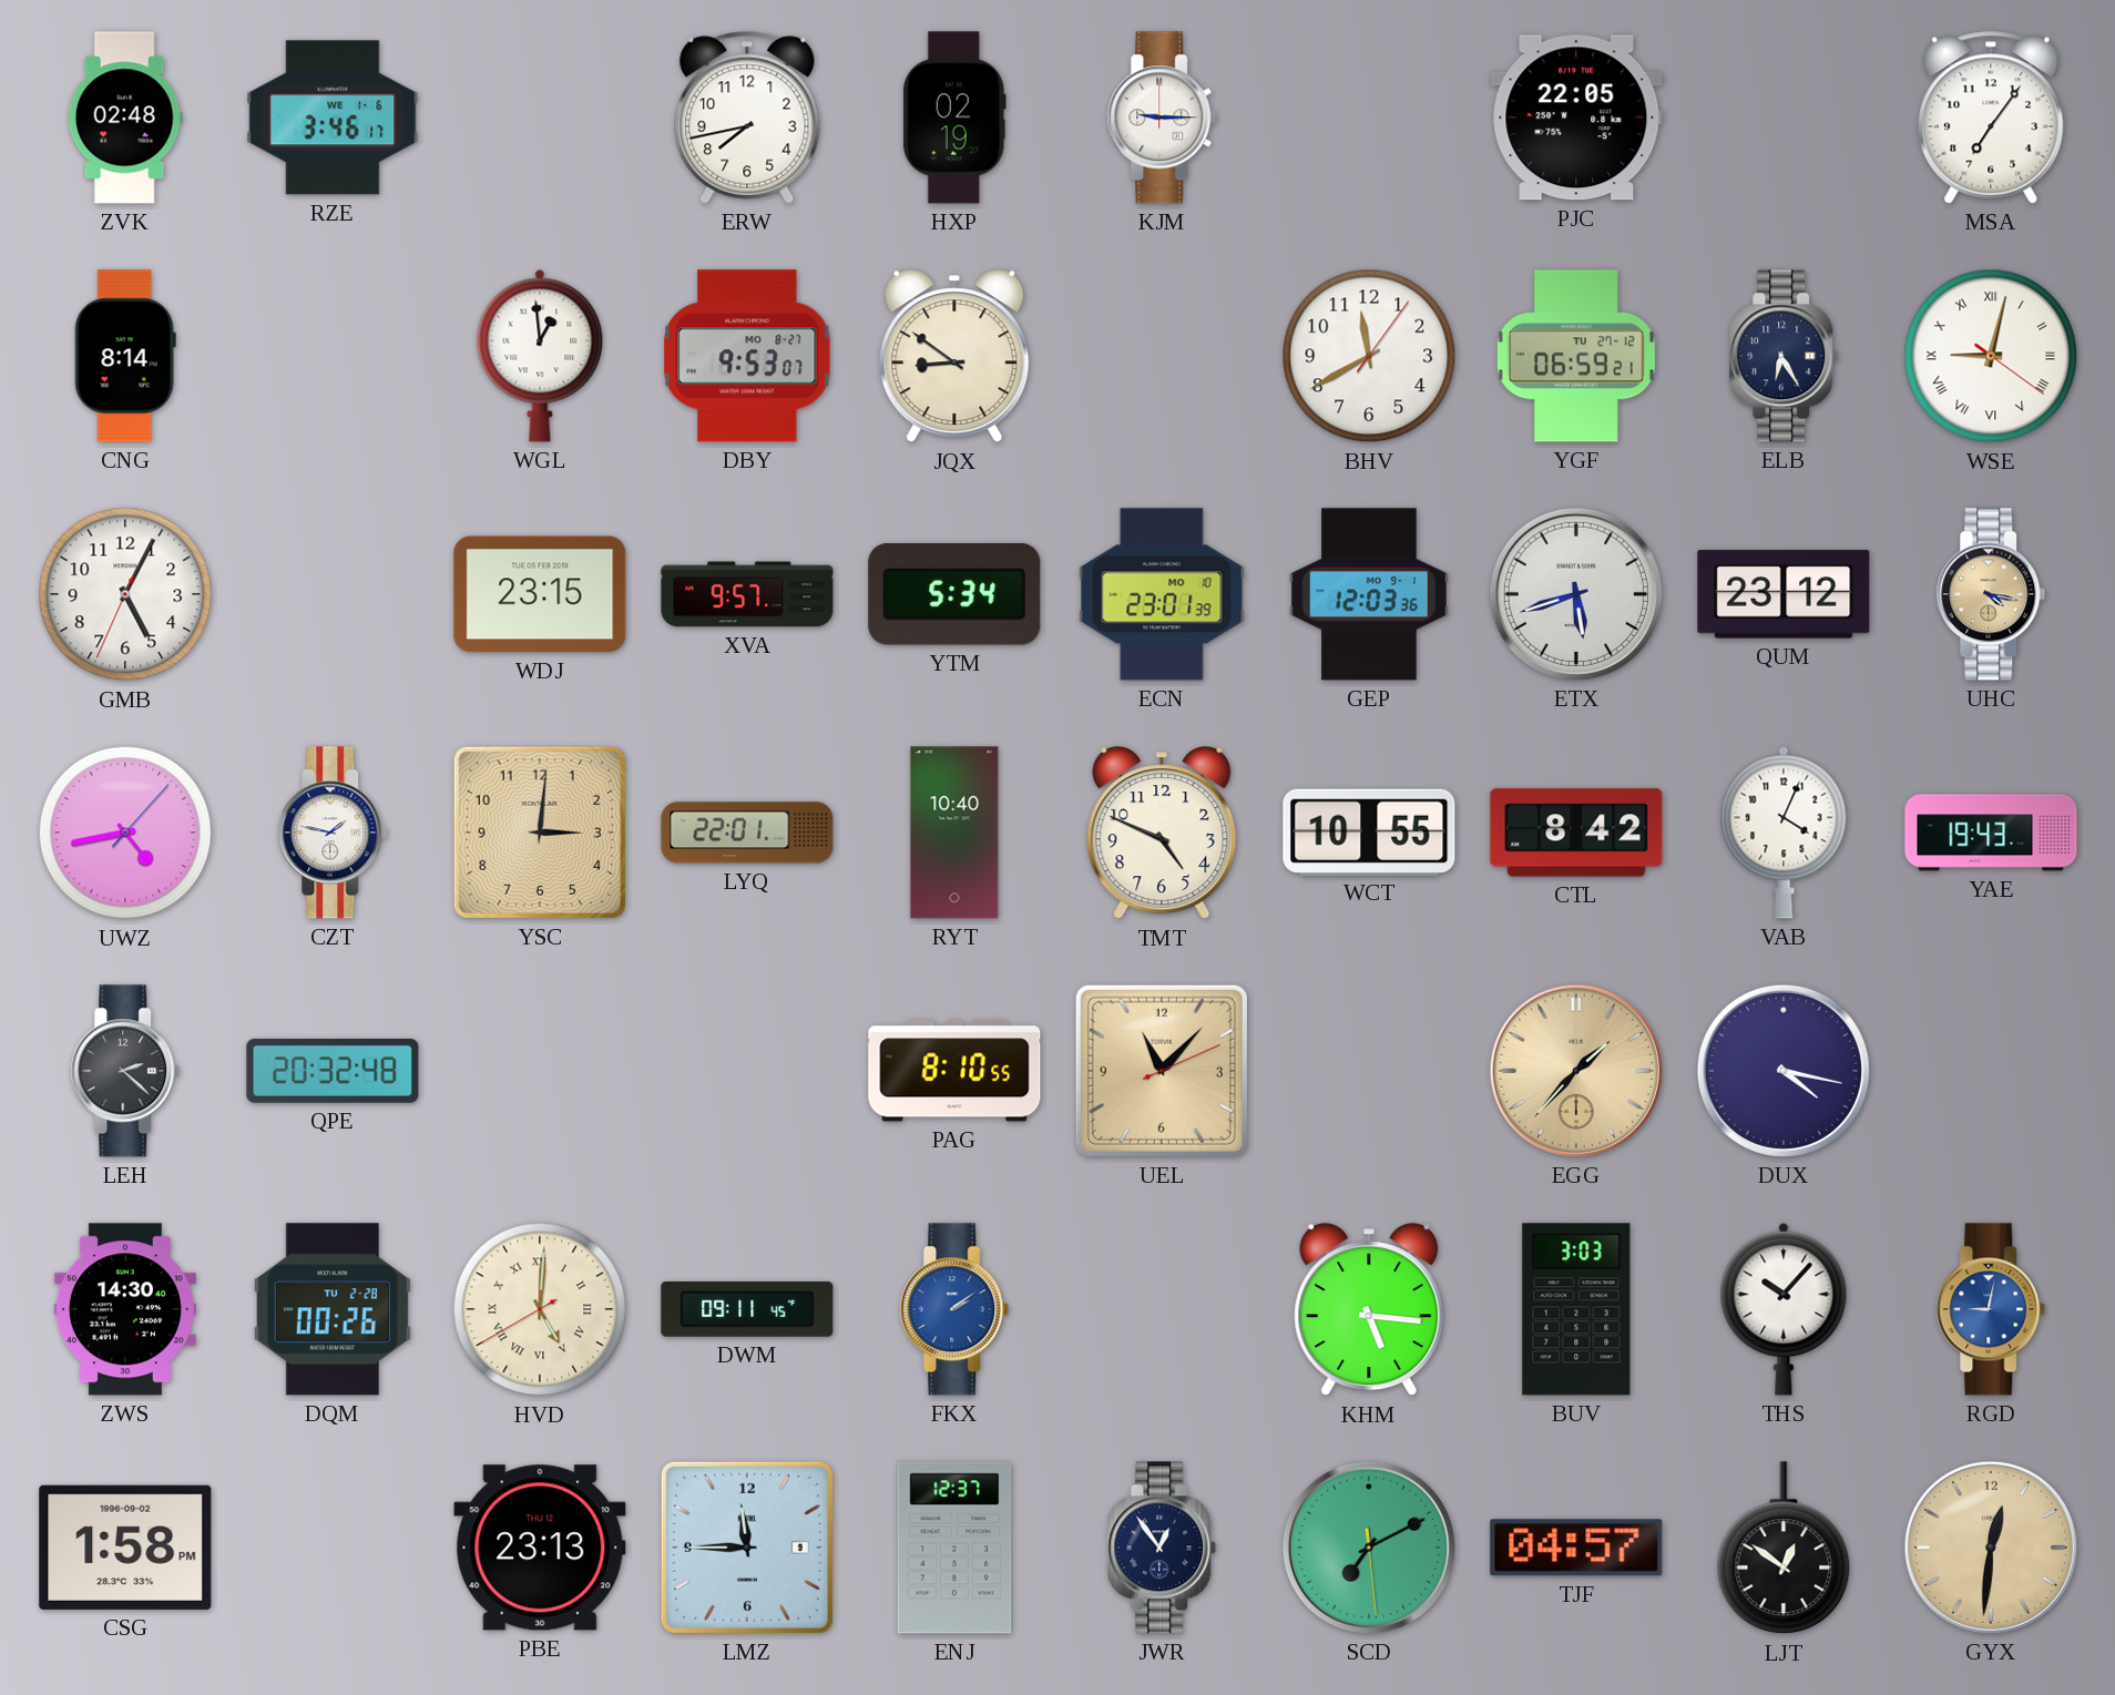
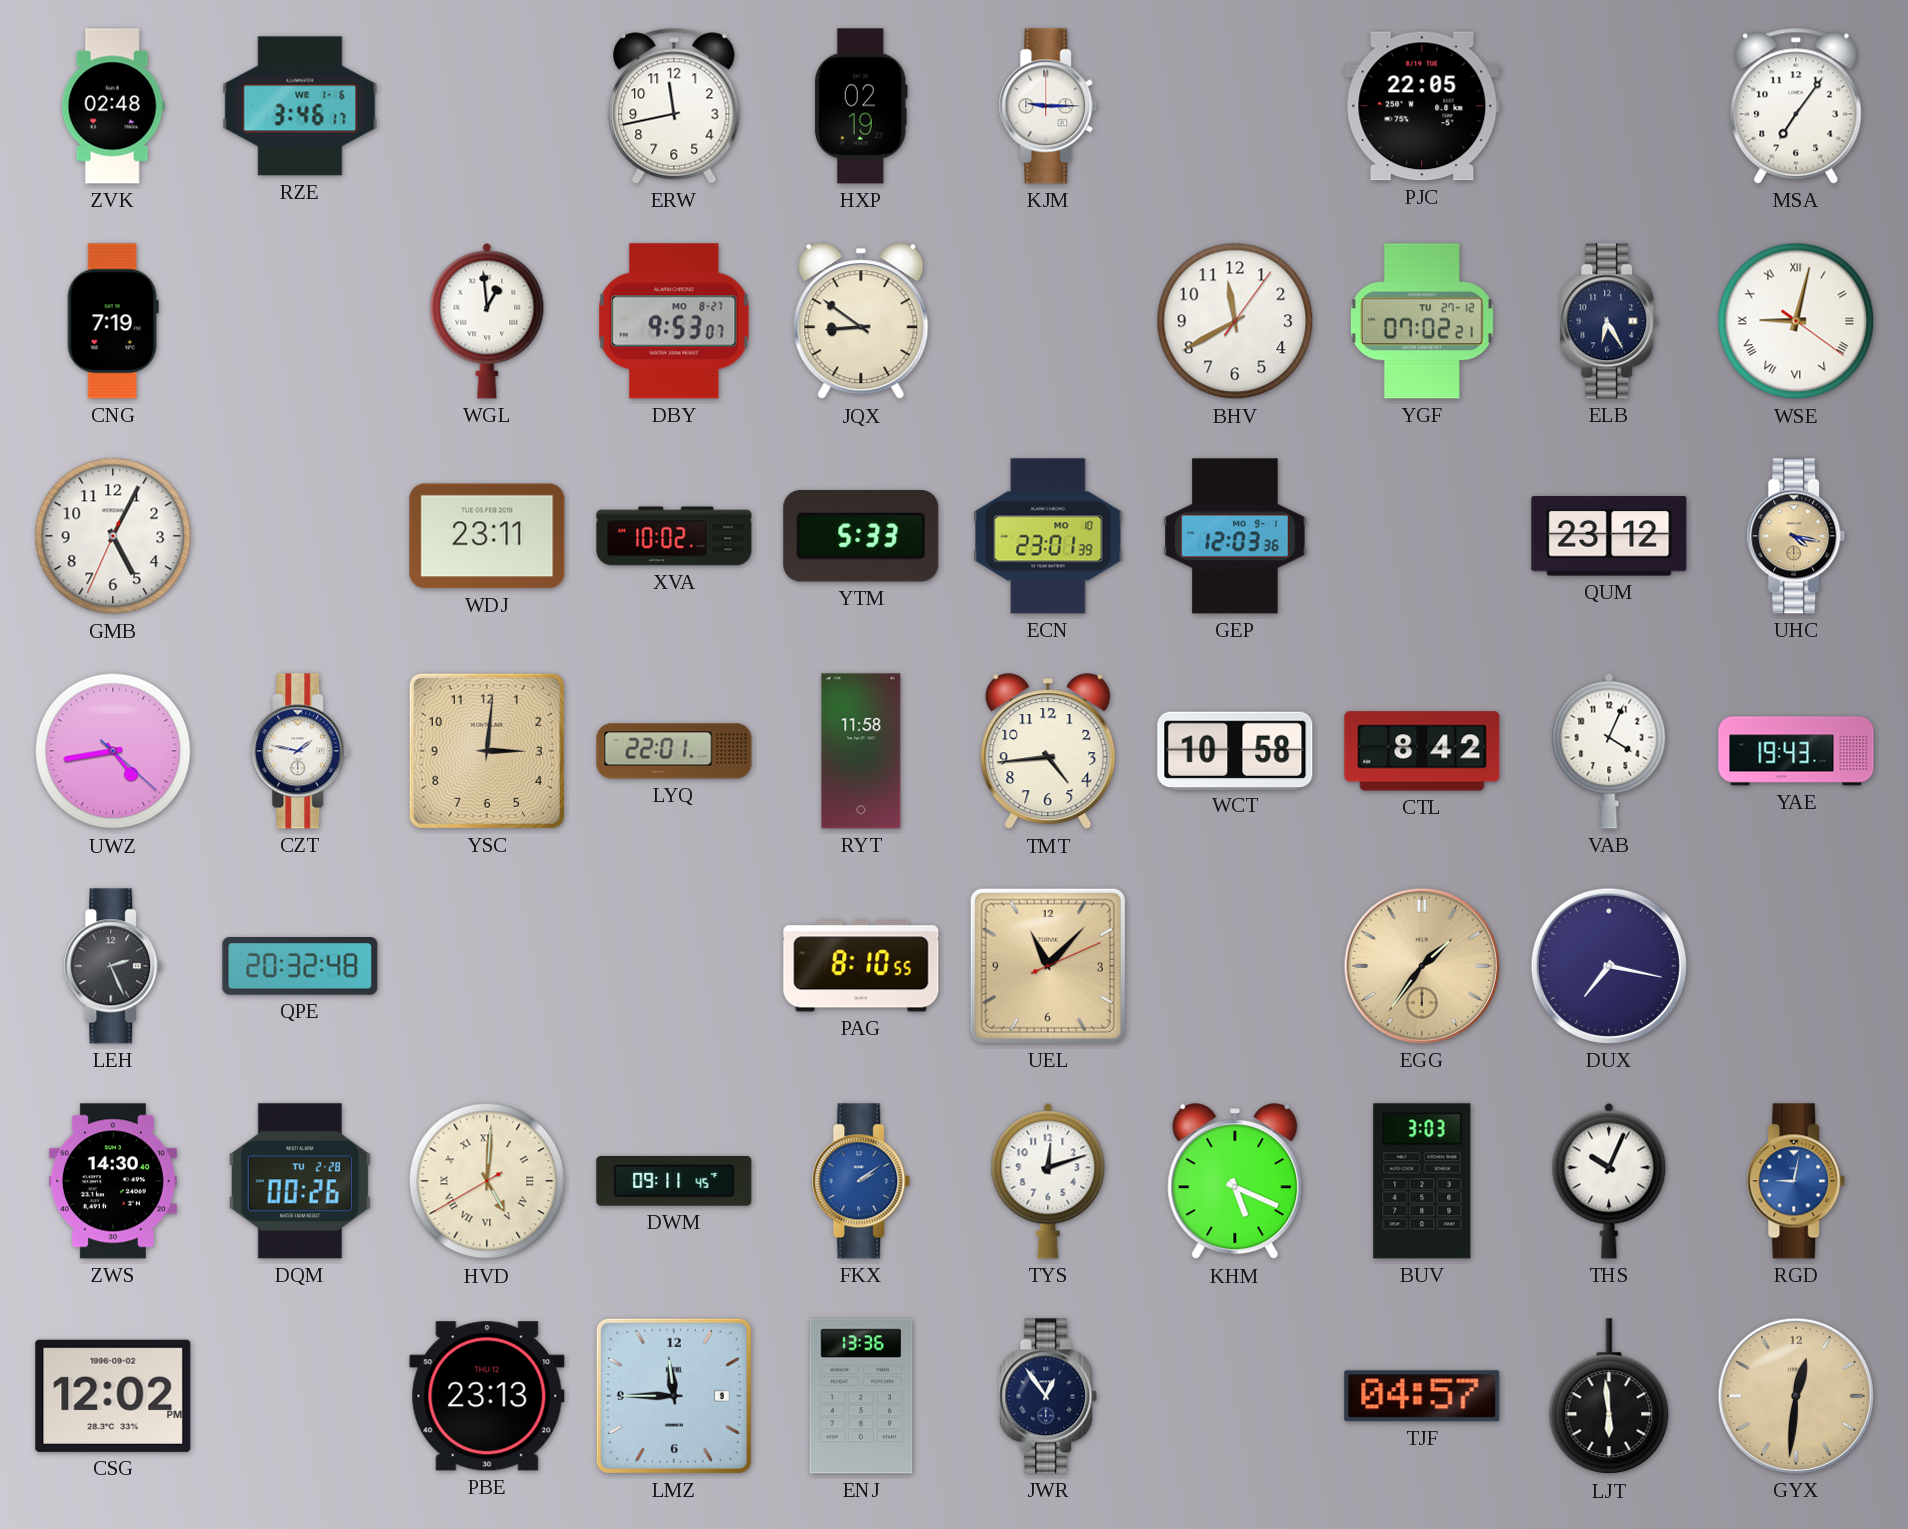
ERW: 7:43 -> 11:43 (674, 106)
CNG: 8:14 -> 7:19 (113, 321)
YGF: 06:59 -> 07:02 (1422, 321)
WDJ: 23:15 -> 23:11 (487, 536)
XVA: 9:57 -> 10:02 (674, 536)
YTM: 5:34 -> 5:33 (861, 537)
ETX: 5:42 -> none (1576, 594)
UWZ: 4:43:07 -> 4:43:22 (113, 751)
RYT: 10:40 -> 11:58 (861, 751)
TMT: 4:49 -> 4:44 (1048, 752)
WCT: 10:55 -> 10:58 (1235, 750)
LEH: 2:22 -> 2:26 (113, 966)
EGG: 1:37 -> 1:36 (1422, 966)
DUX: 4:17 -> 7:17 (1609, 966)
TYS: none -> 12:12 (1048, 1181)
KHM: 5:16 -> 5:19 (1235, 1182)
THS: 10:07 -> 10:04 (1609, 1181)
CSG: 1:58 -> 12:02 (113, 1396)
ENJ: 12:37 -> 13:36 (861, 1396)
SCD: 7:10 -> none (1369, 1548)
LJT: 12:51 -> 5:59 (1609, 1397)
